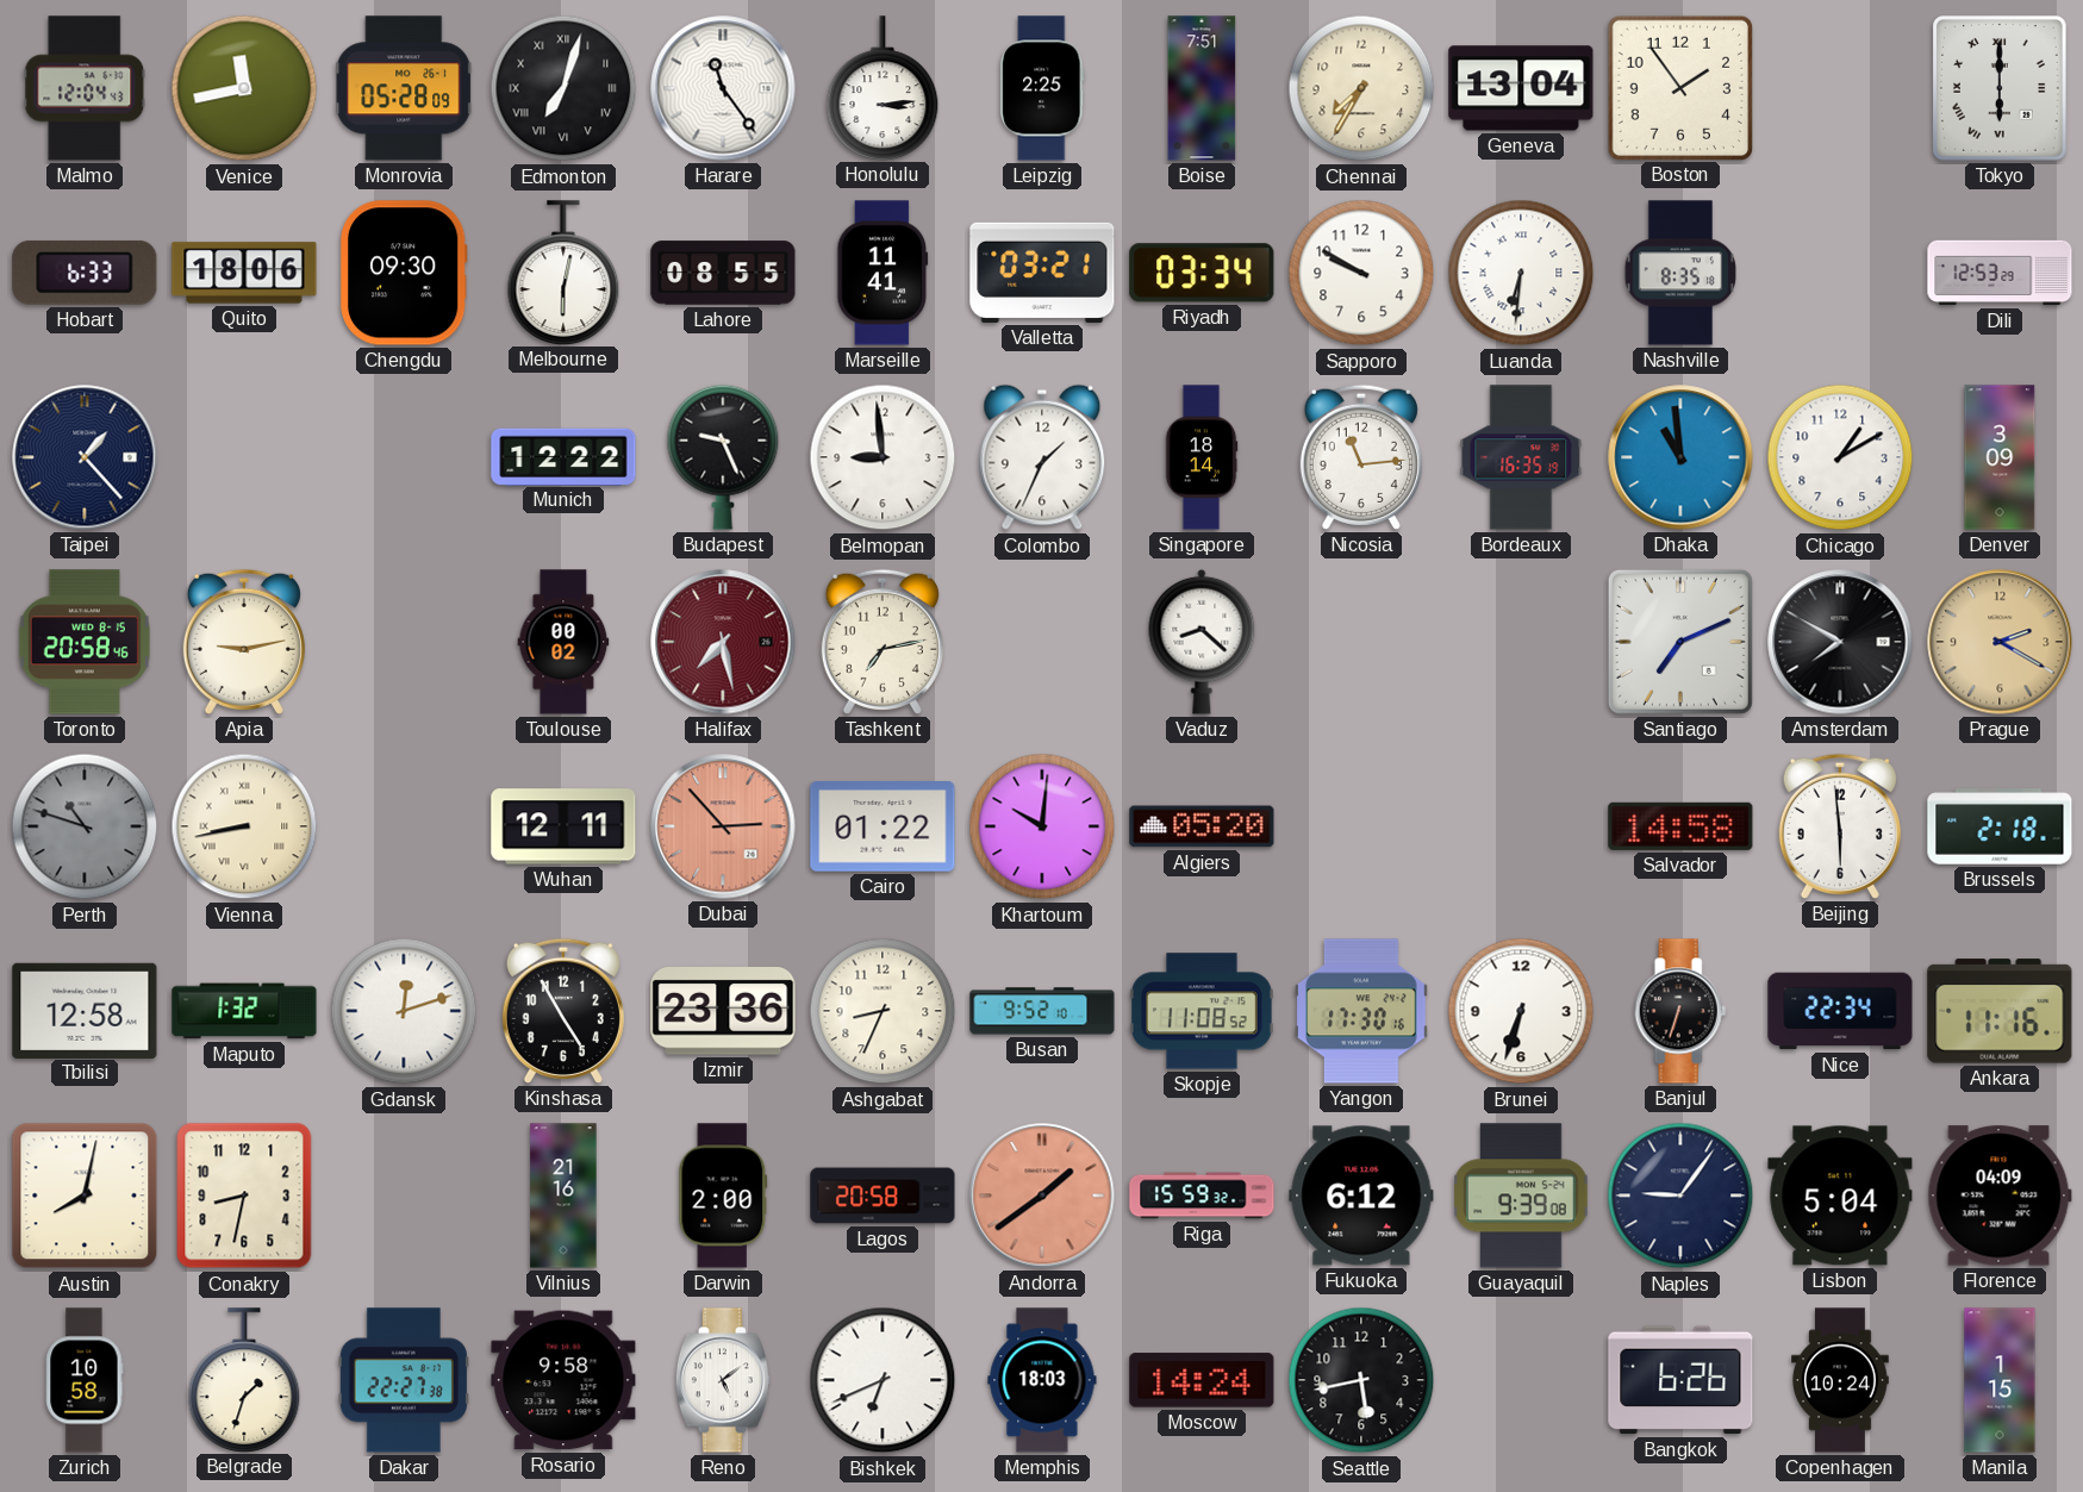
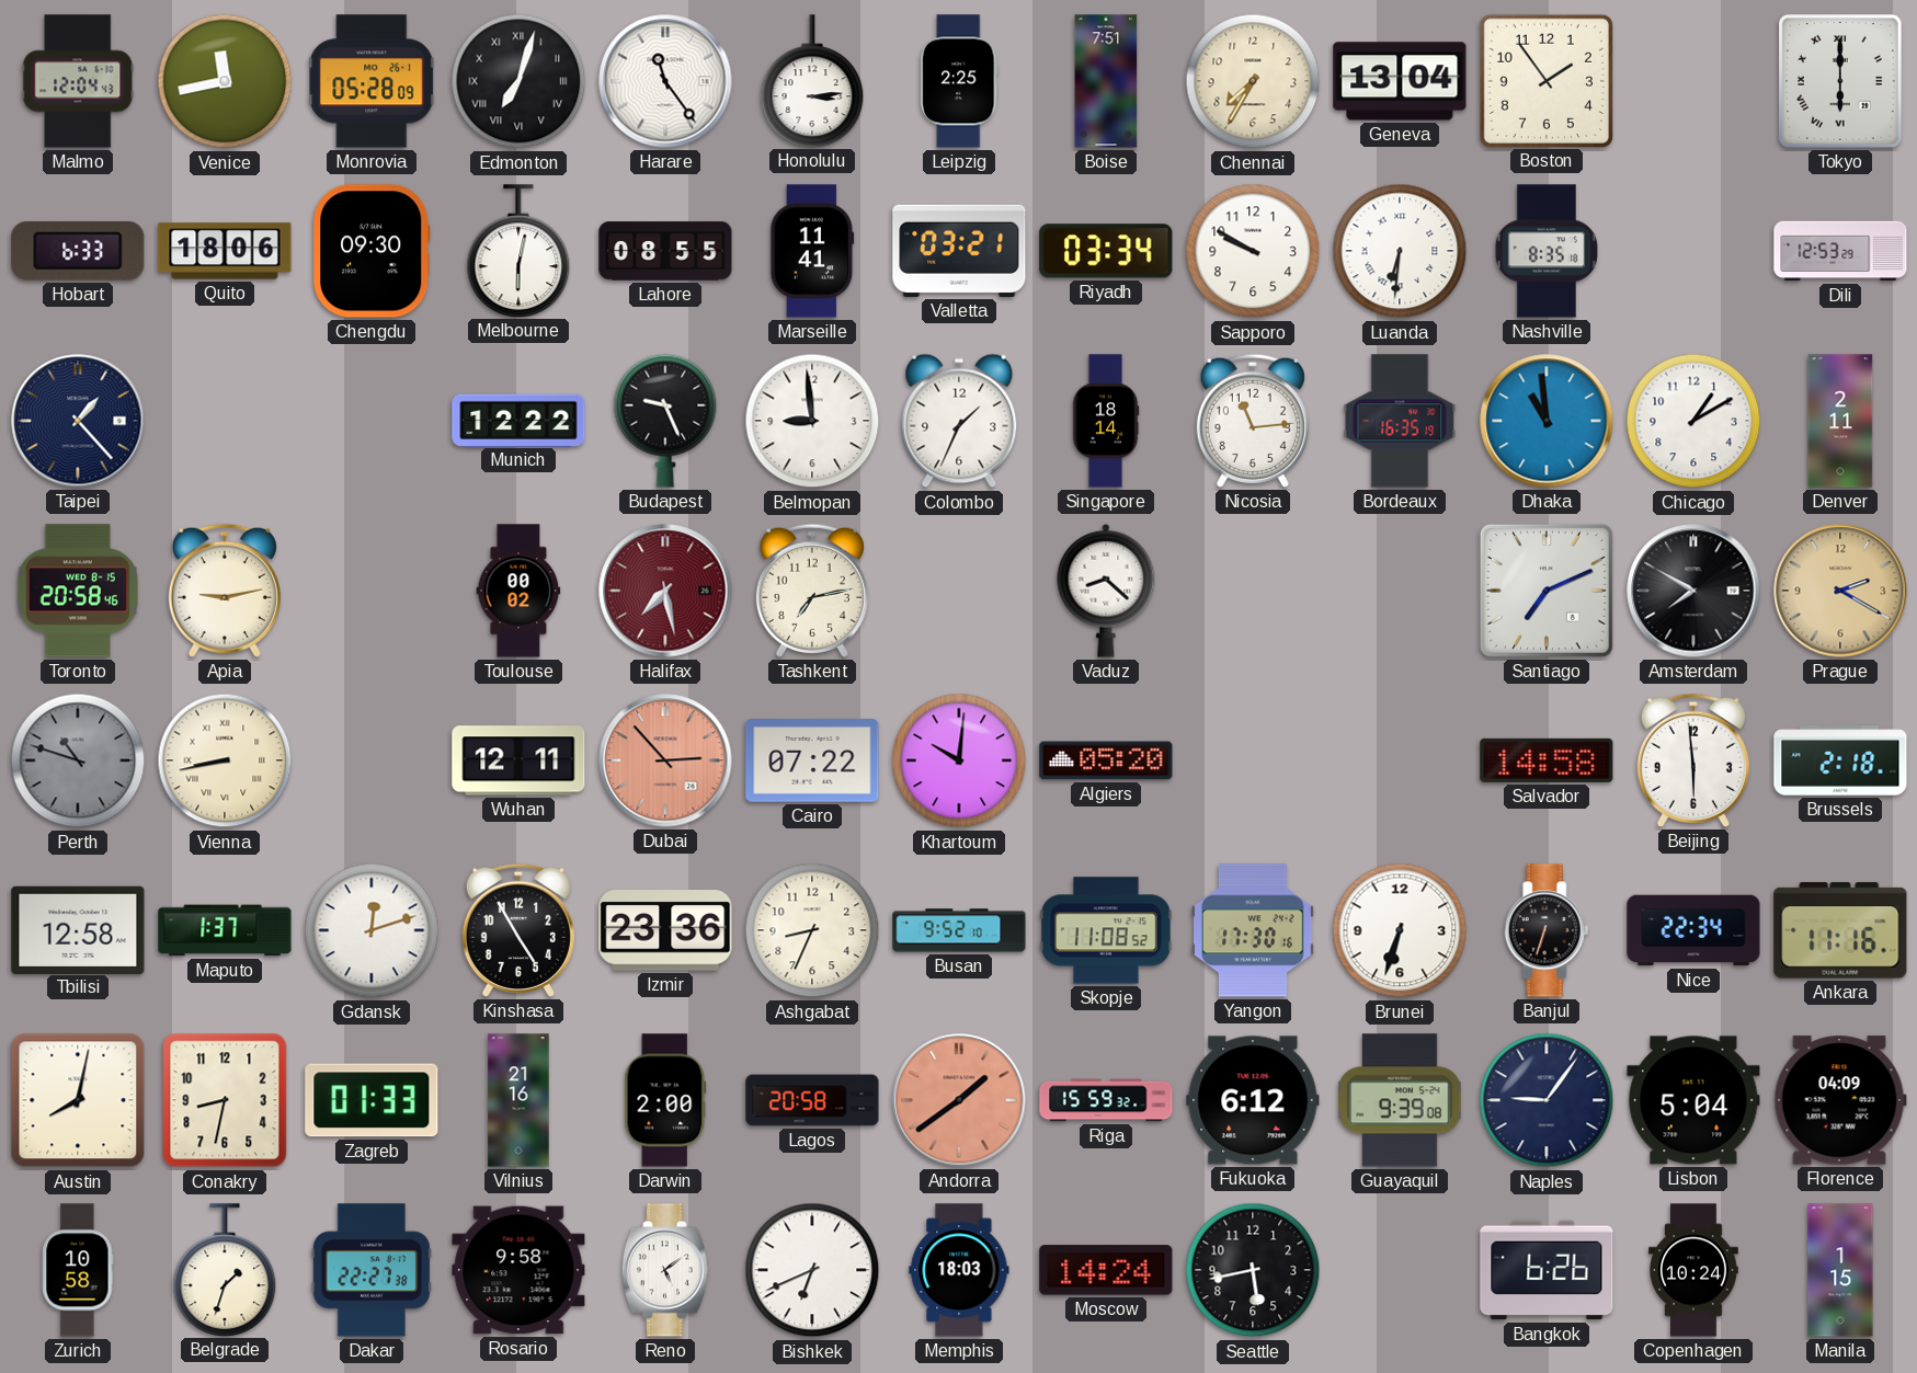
Denver: 3:09 -> 2:11 (1840, 421)
Cairo: 01:22 -> 07:22 (812, 762)
Maputo: 1:32 -> 1:37 (225, 930)
Zagreb: none -> 01:33 (372, 1100)
